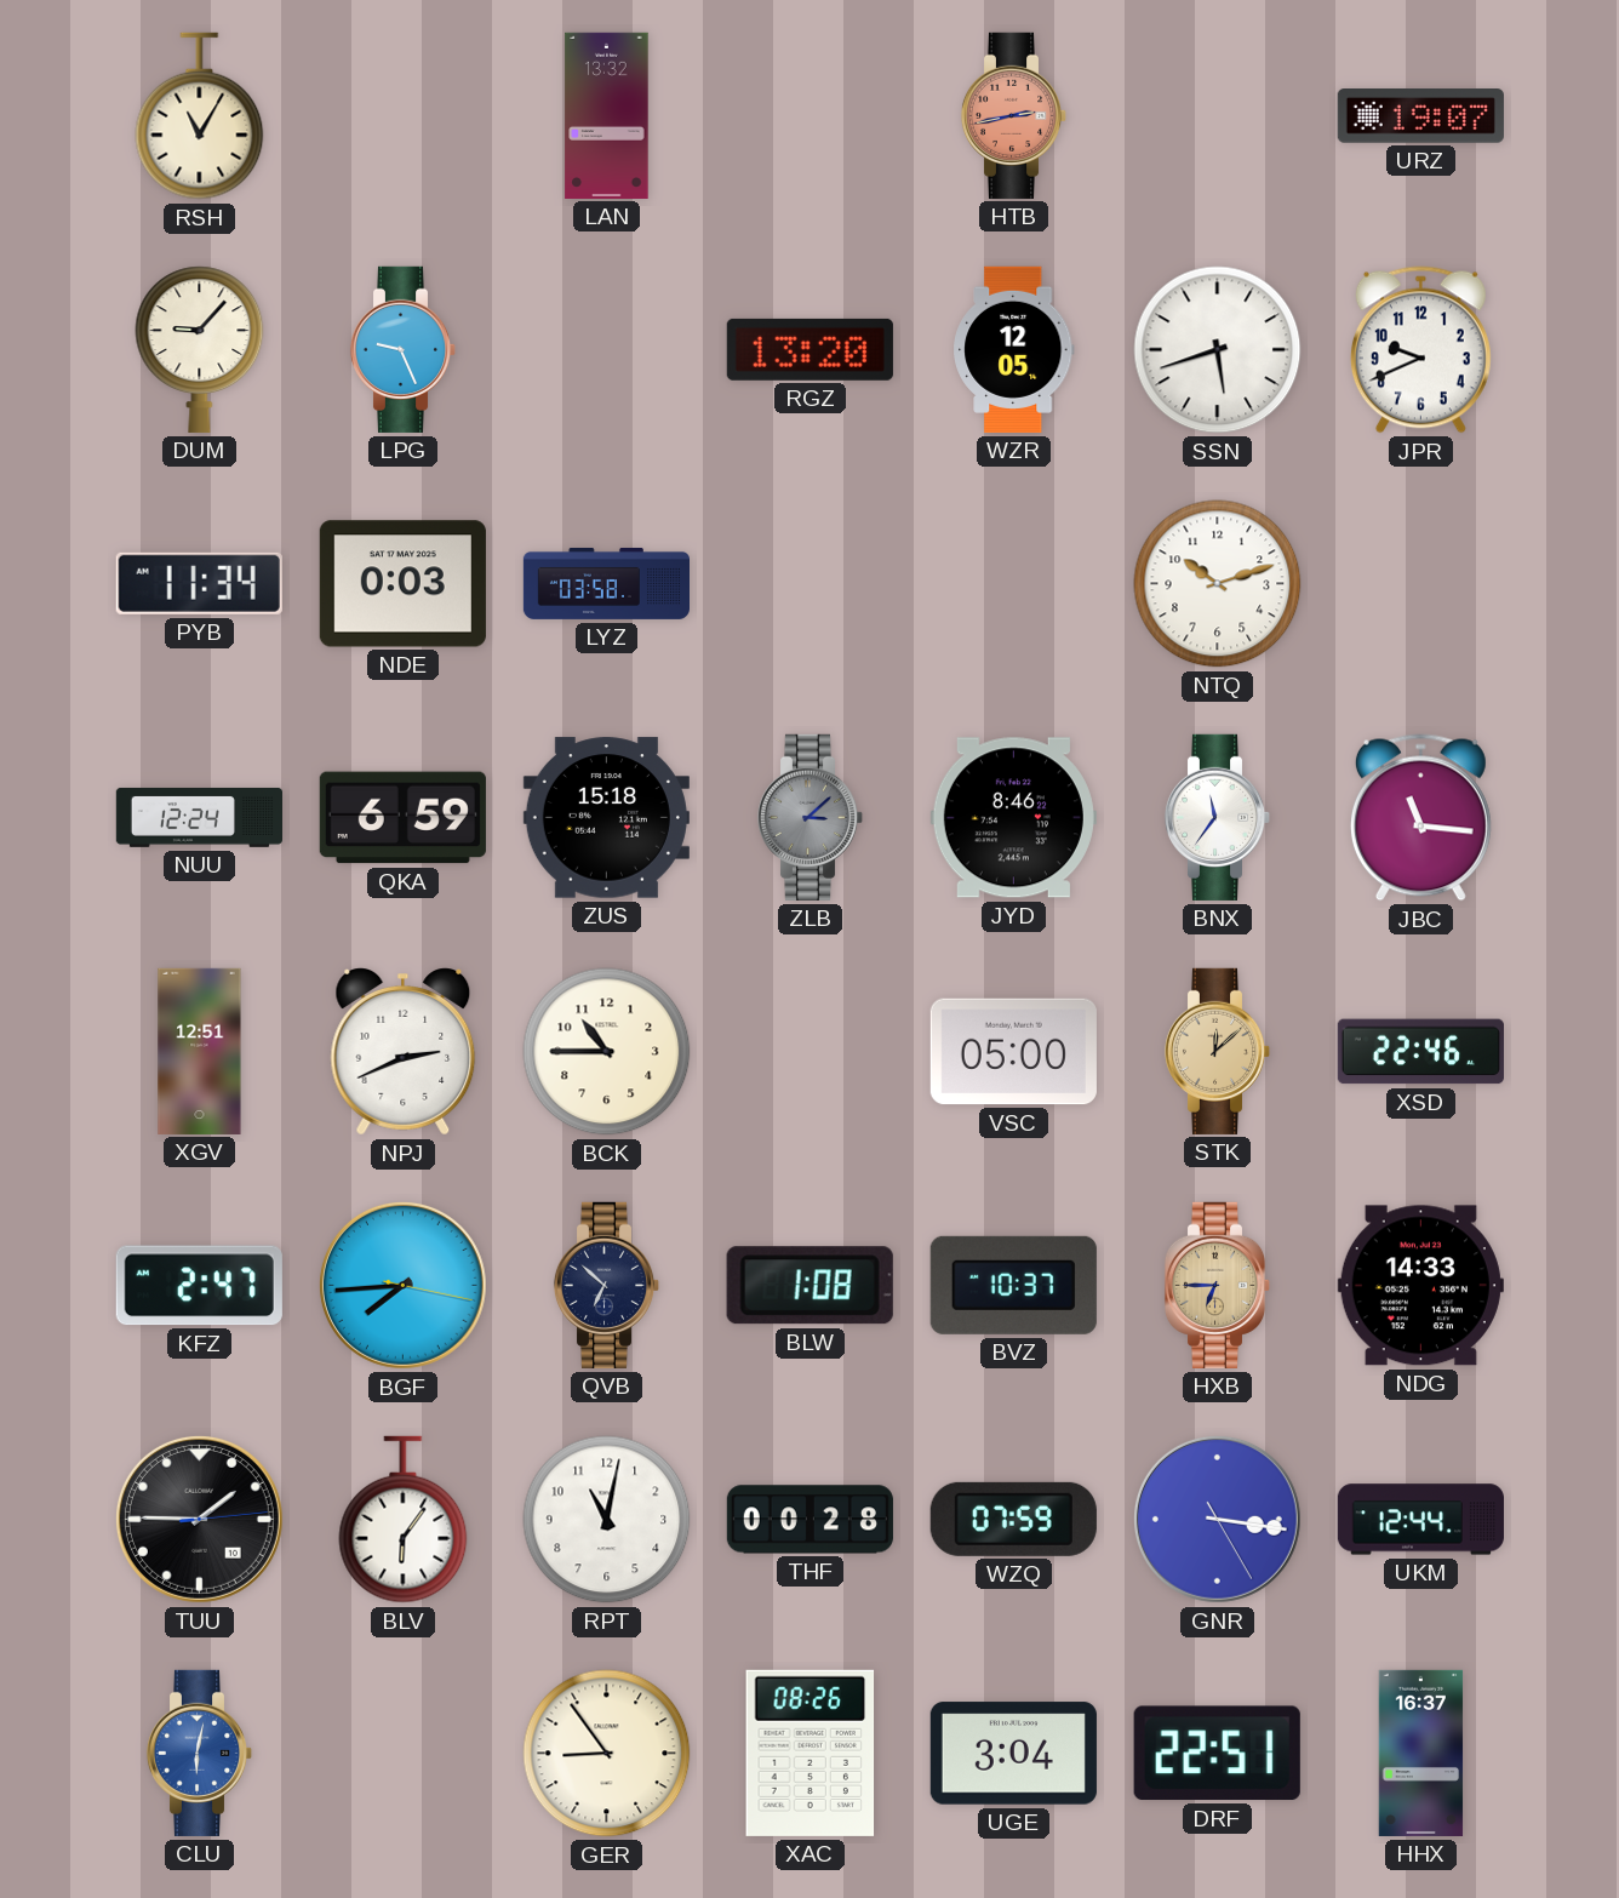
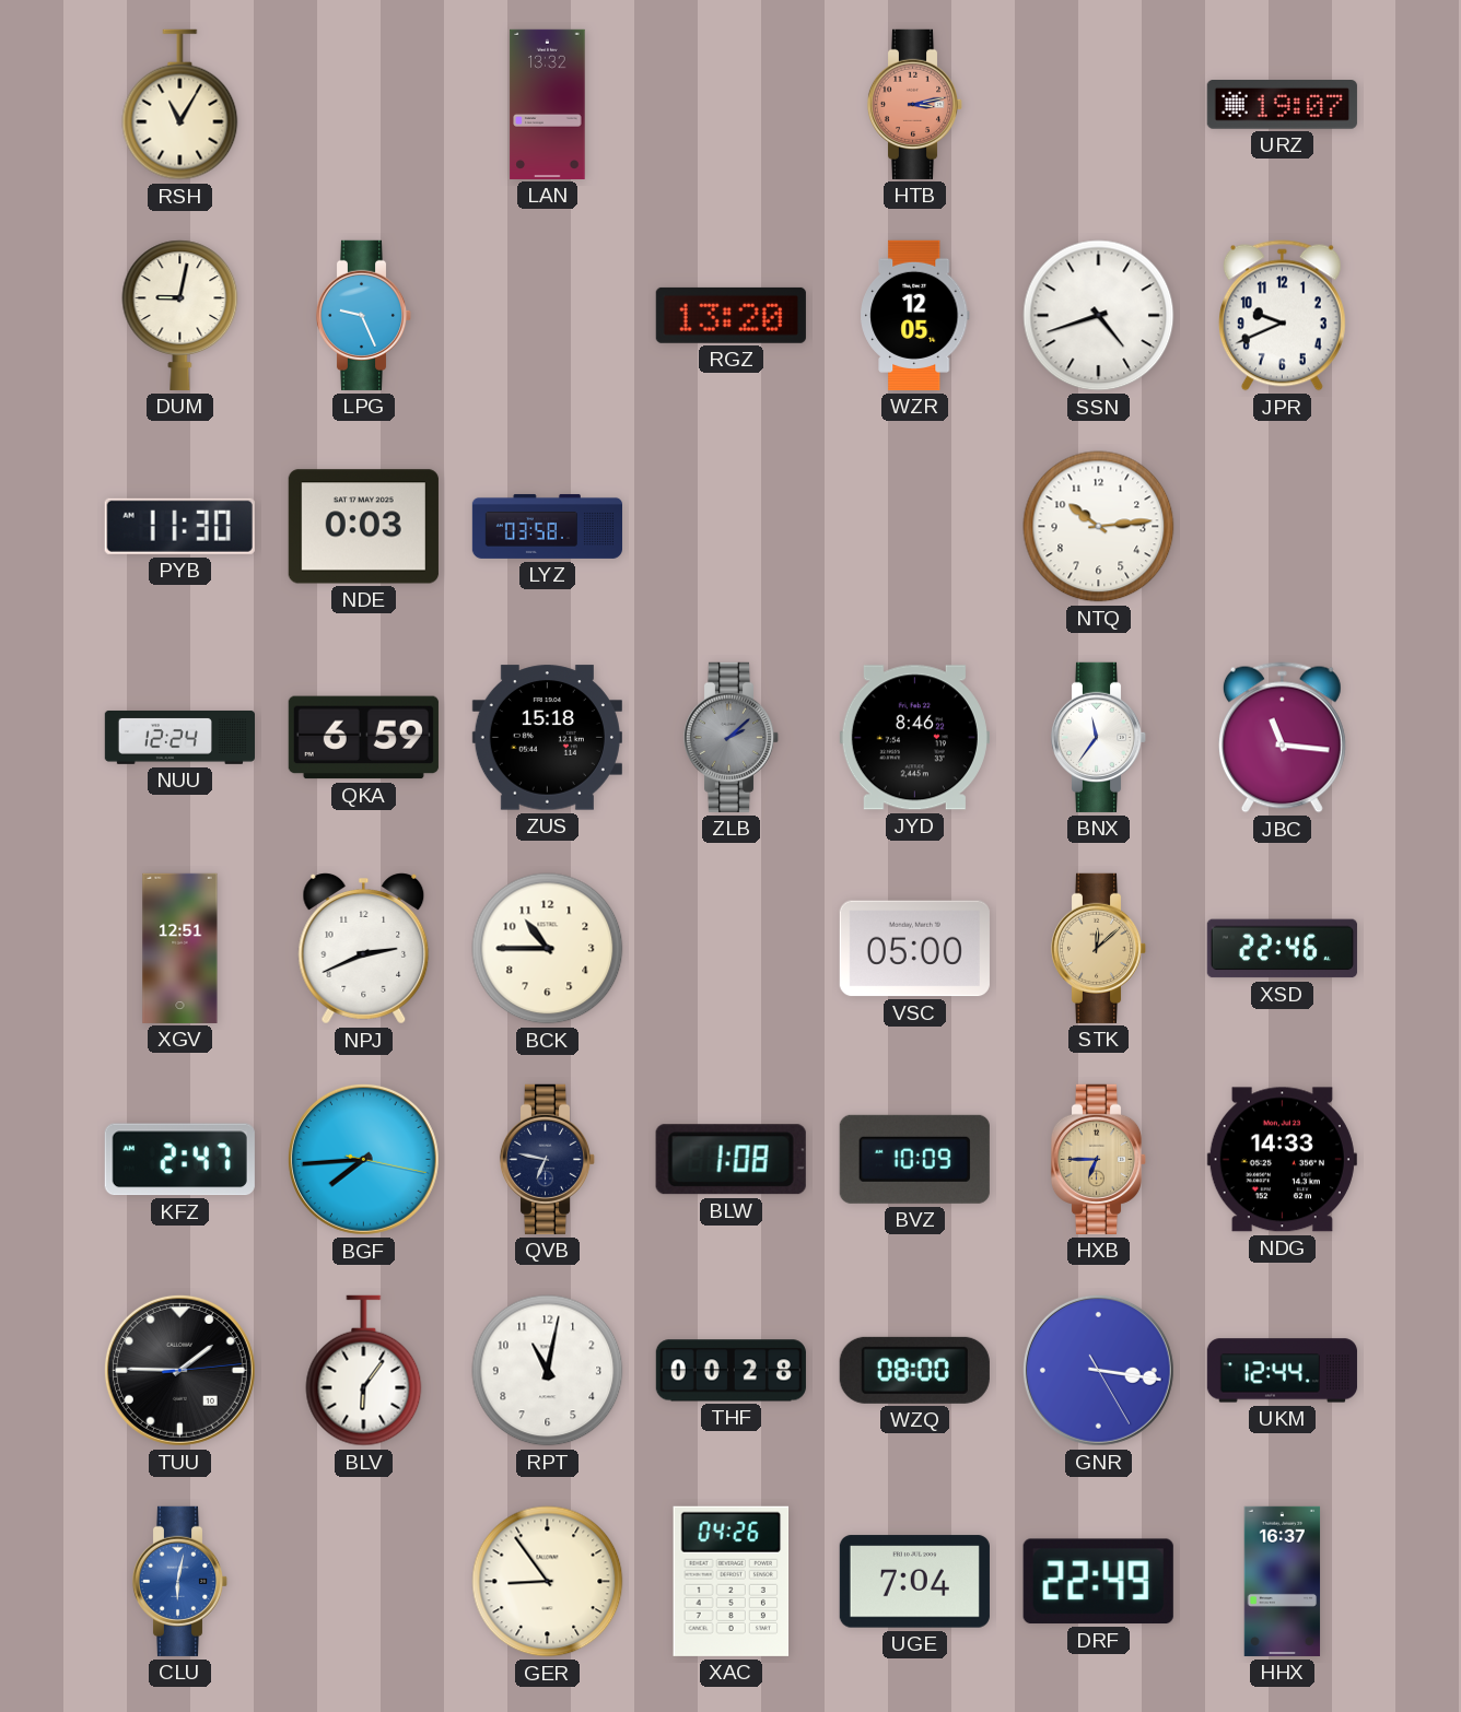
HTB: 2:43 -> 3:13 (915, 104)
DUM: 9:07 -> 9:02 (180, 315)
SSN: 5:42 -> 4:42 (1099, 316)
PYB: 11:34 -> 11:30 (179, 526)
NTQ: 10:12 -> 10:14 (1099, 527)
ZLB: 3:08 -> 2:08 (732, 737)
QVB: 6:52 -> 6:47 (548, 1159)
BVZ: 10:37 -> 10:09 (914, 1159)
WZQ: 07:59 -> 08:00 (914, 1370)
XAC: 08:26 -> 04:26 (732, 1581)
UGE: 3:04 -> 7:04 (914, 1582)
DRF: 22:51 -> 22:49 (1098, 1582)
